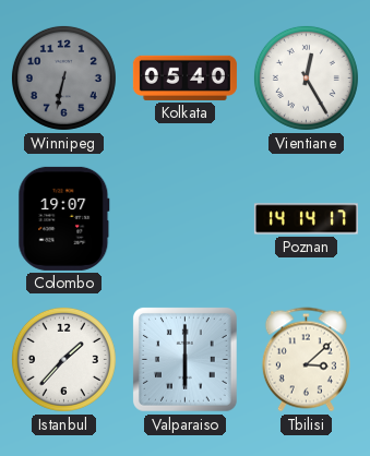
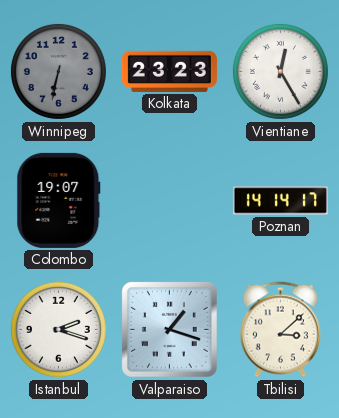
Kolkata: 05:40 -> 23:23 (169, 71)
Istanbul: 1:37 -> 2:18 (58, 329)
Valparaiso: 6:00 -> 1:18 (169, 329)
